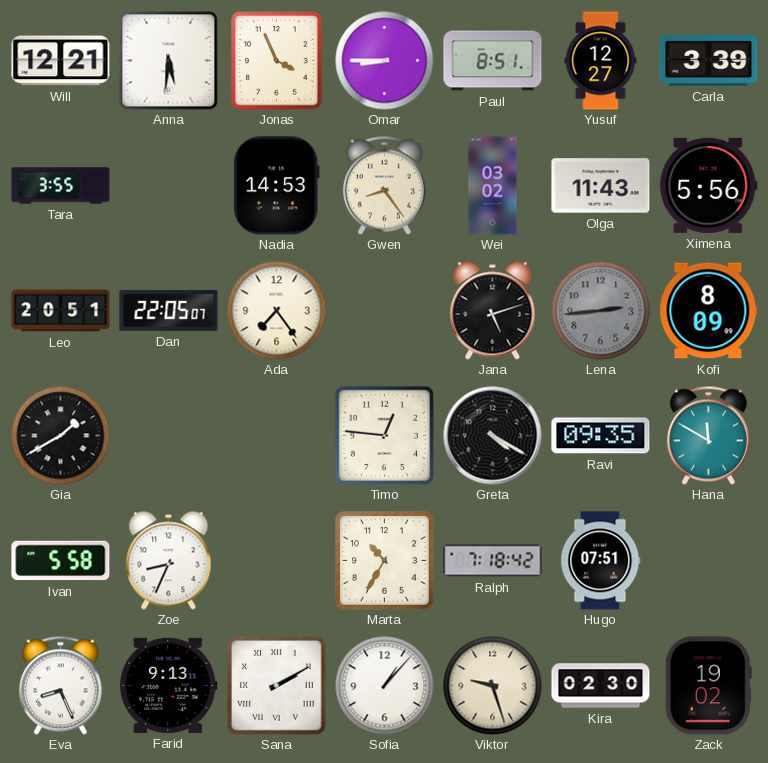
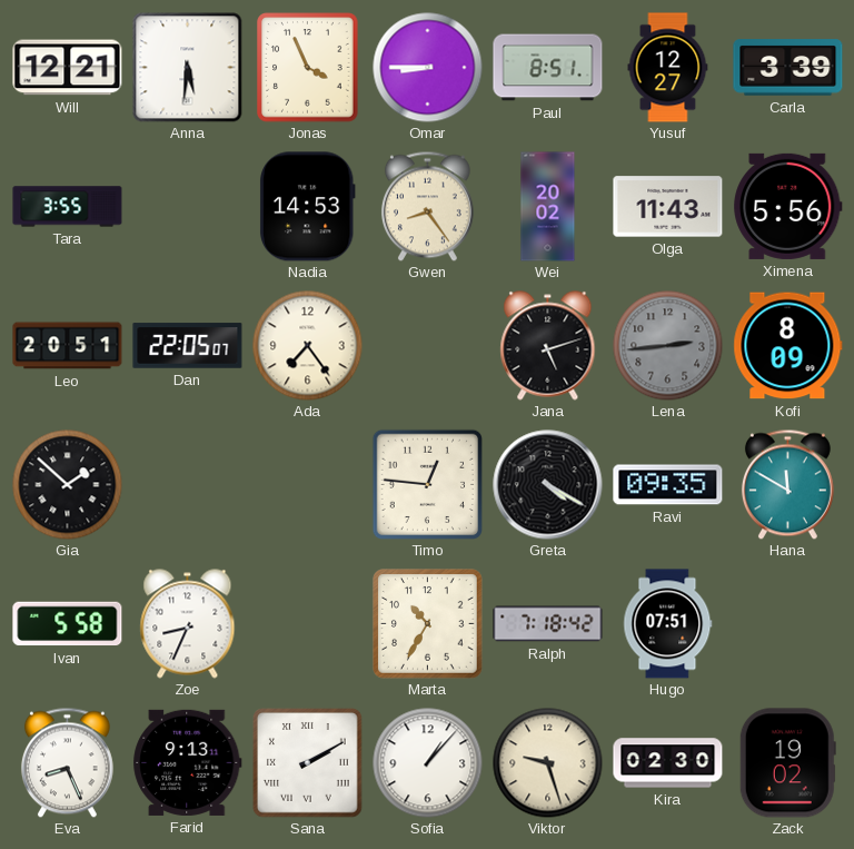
Wei: 03:02 -> 20:02 (548, 207)
Gia: 1:40 -> 1:52 (68, 485)
